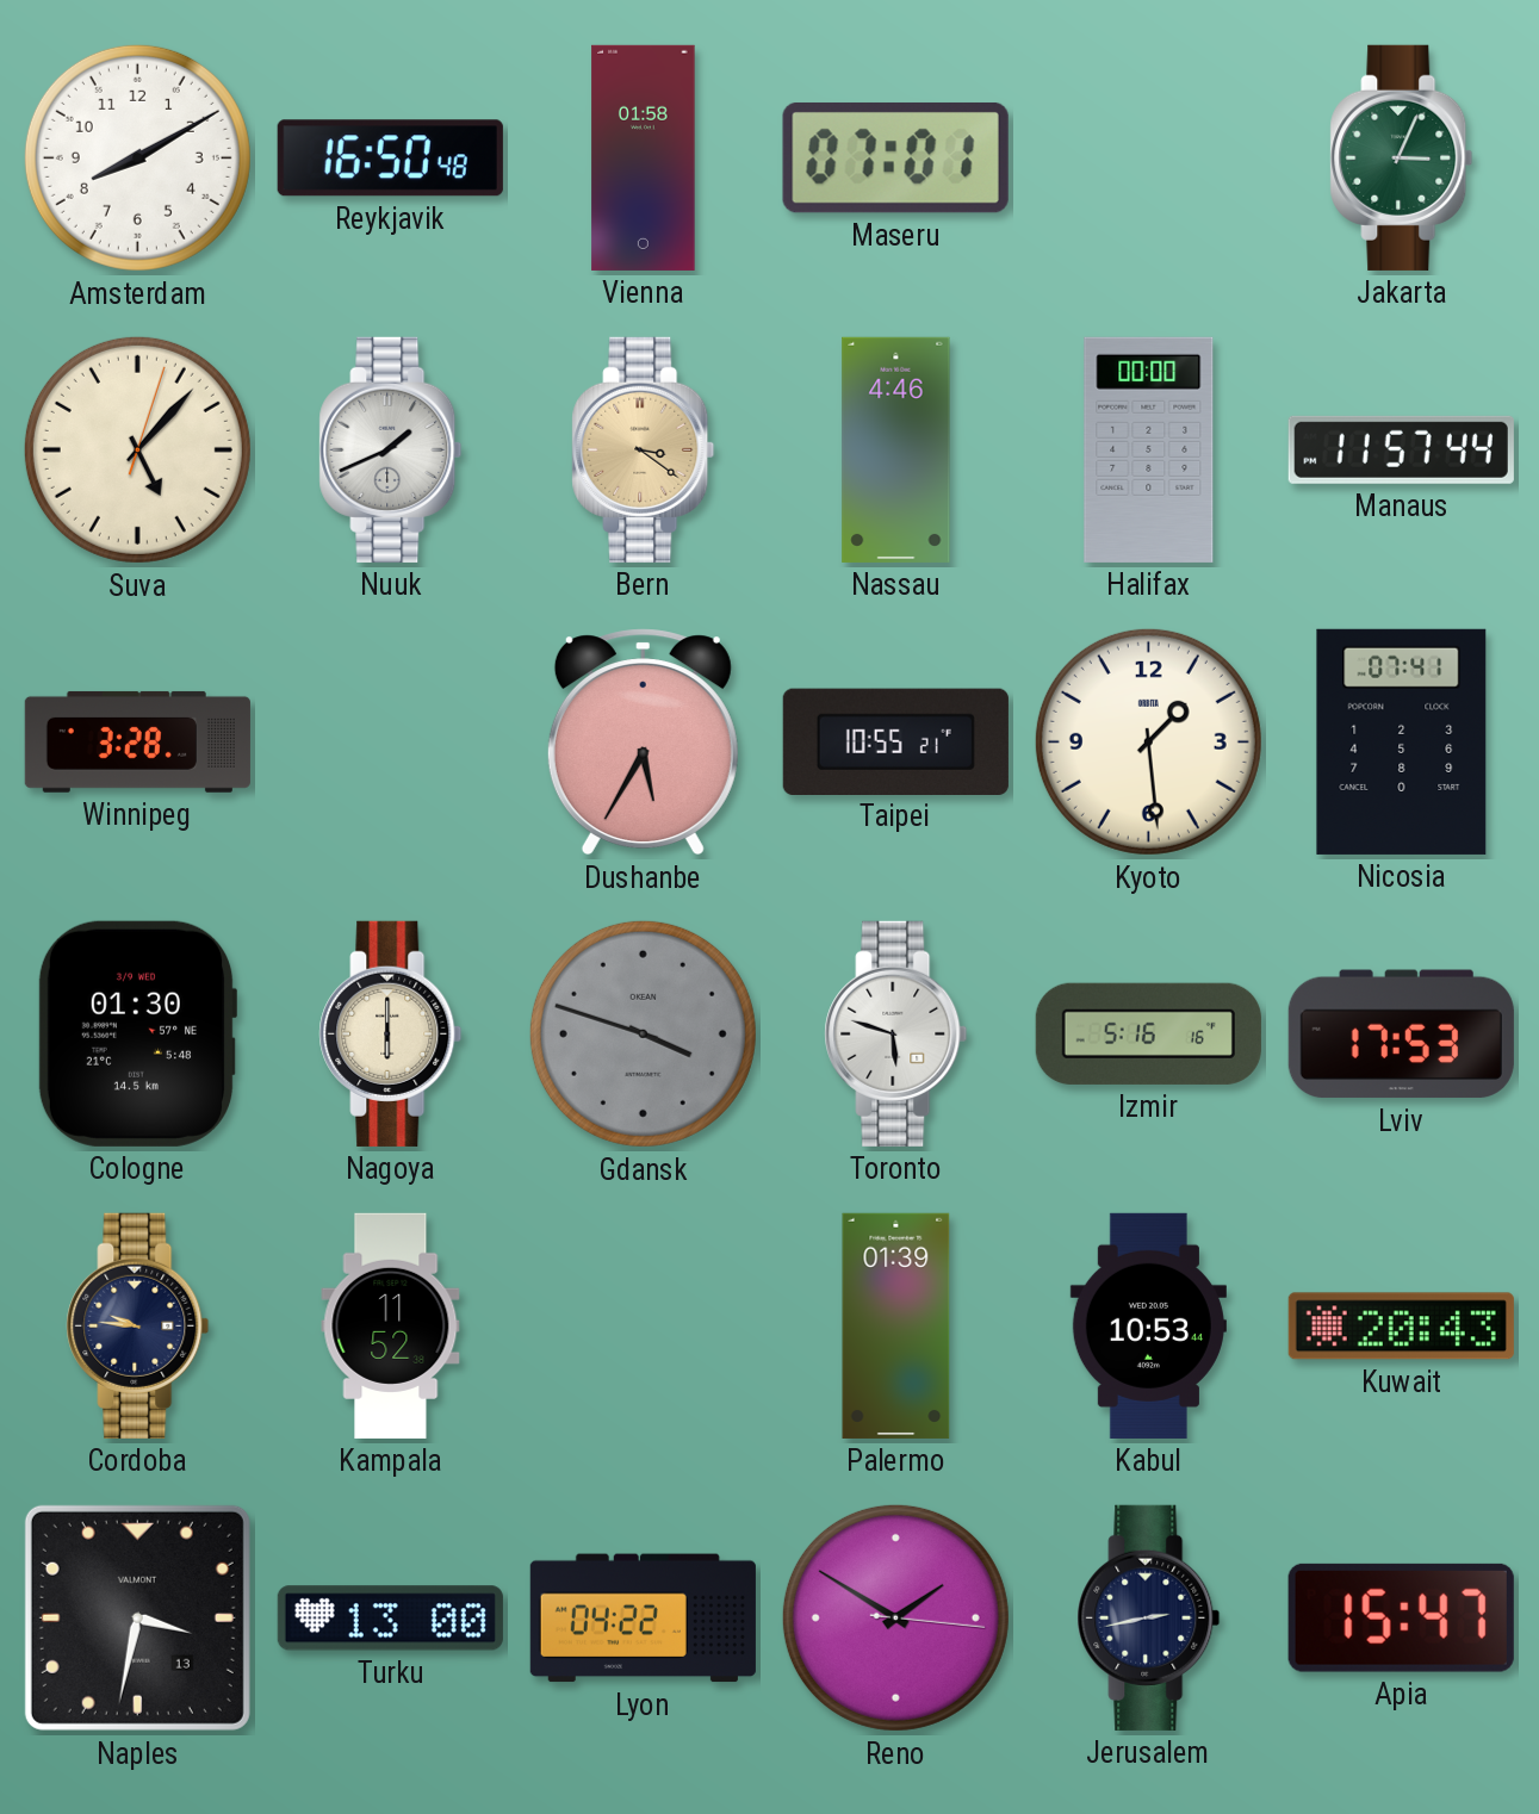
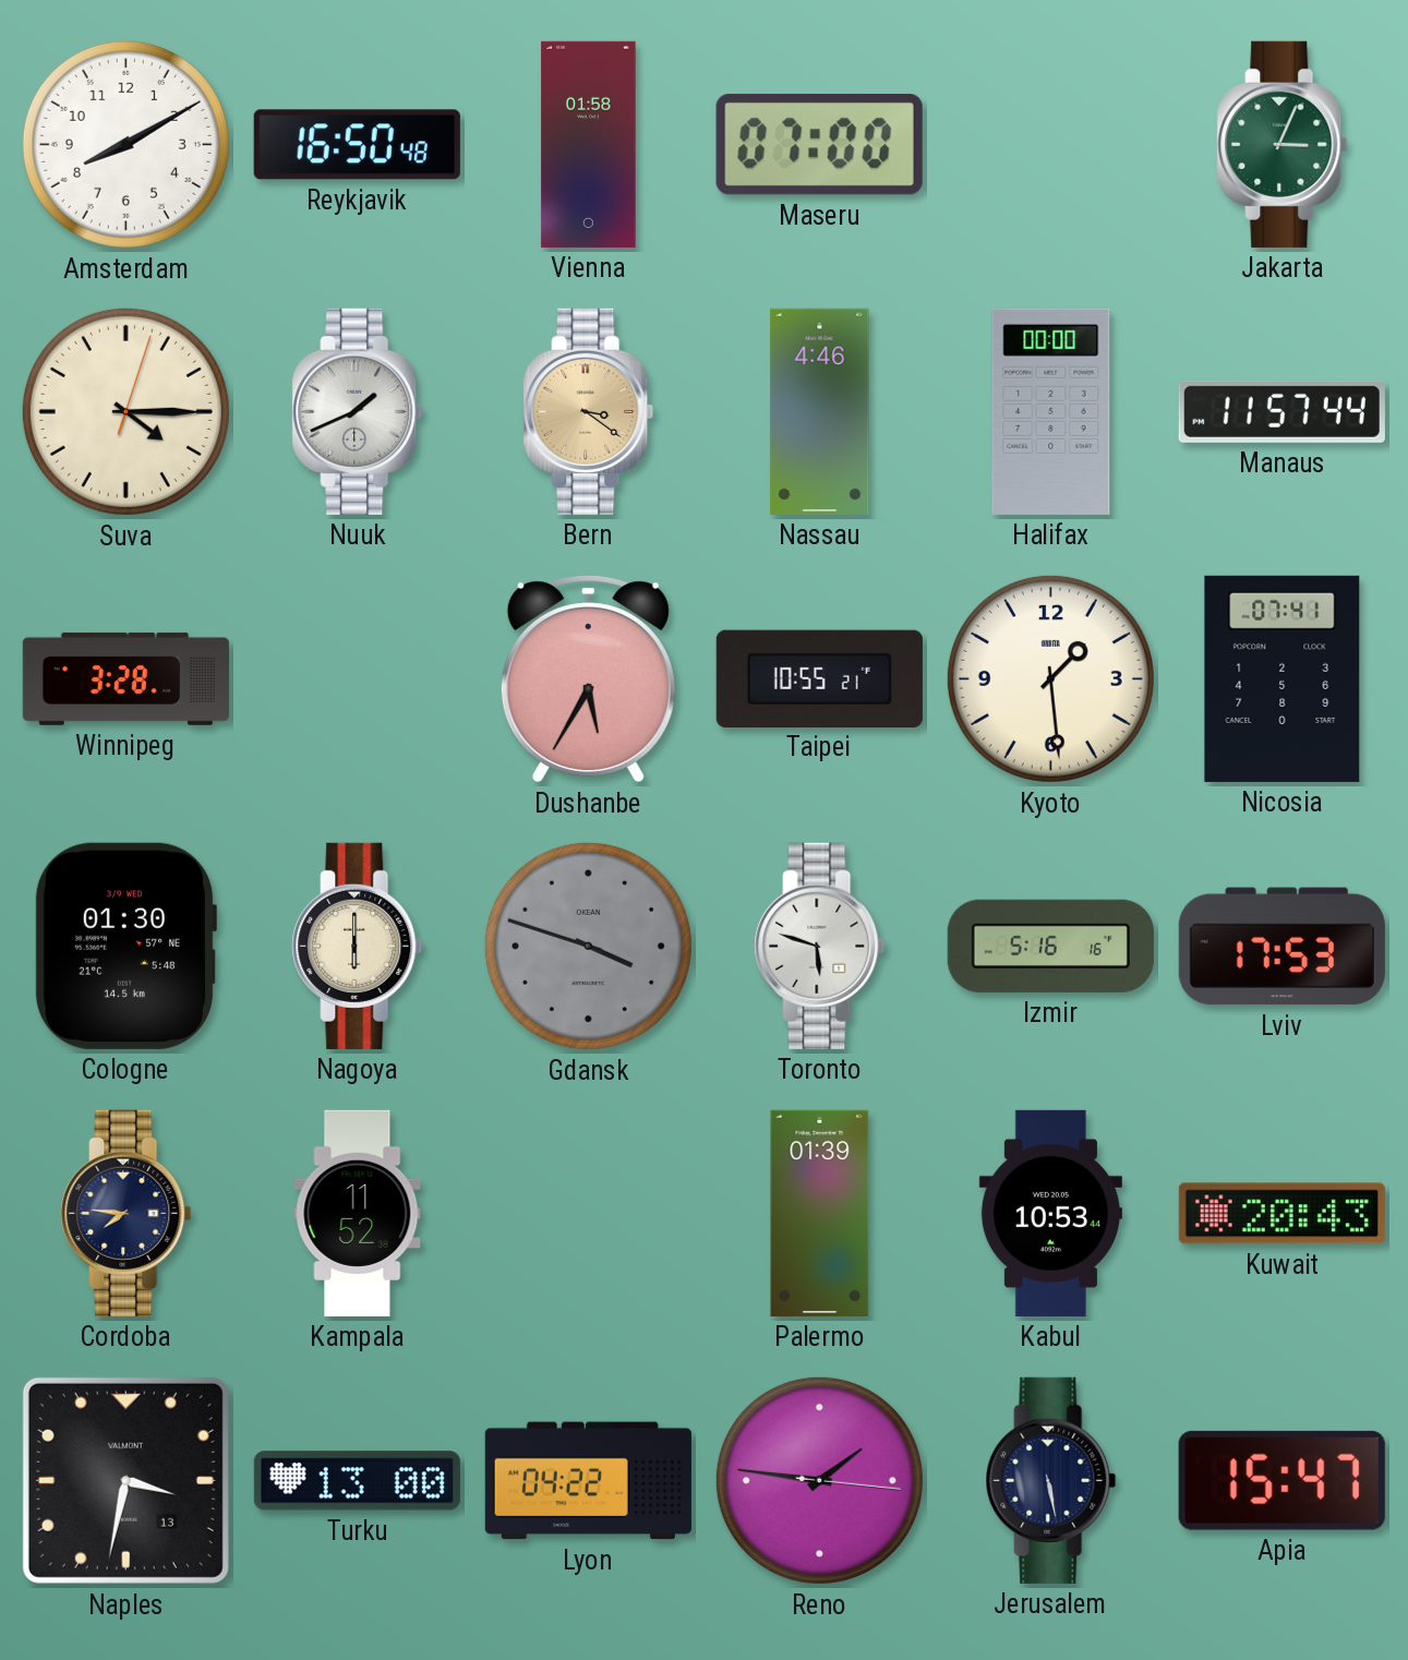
Maseru: 07:01 -> 07:00 (819, 144)
Suva: 5:07 -> 4:15 (125, 411)
Cordoba: 9:46 -> 7:46 (127, 1213)
Reno: 1:50 -> 1:46 (819, 1480)
Jerusalem: 2:43 -> 5:28 (1051, 1480)
